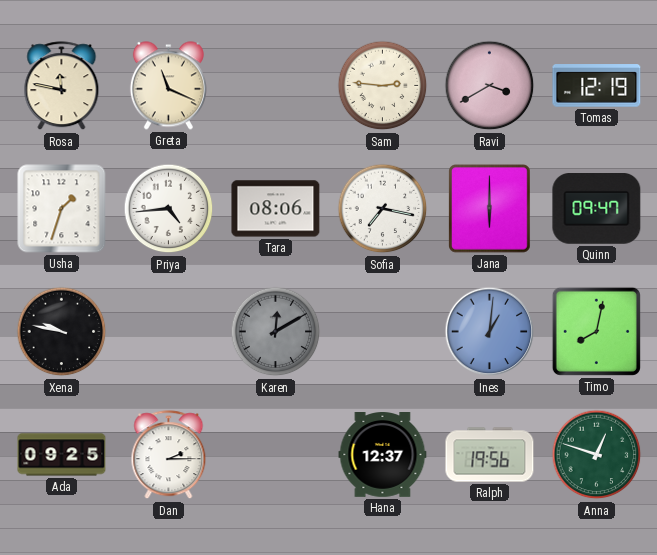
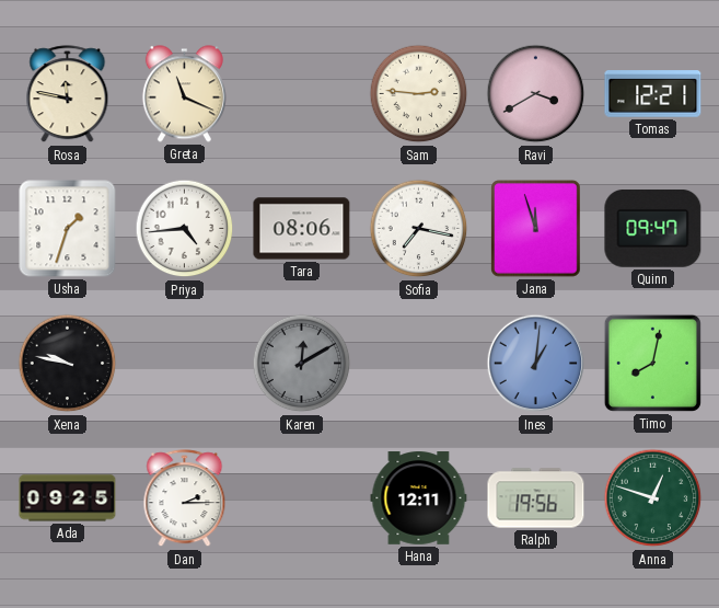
Tomas: 12:19 -> 12:21 (653, 94)
Jana: 6:00 -> 11:57 (536, 229)
Hana: 12:37 -> 12:11 (419, 498)
